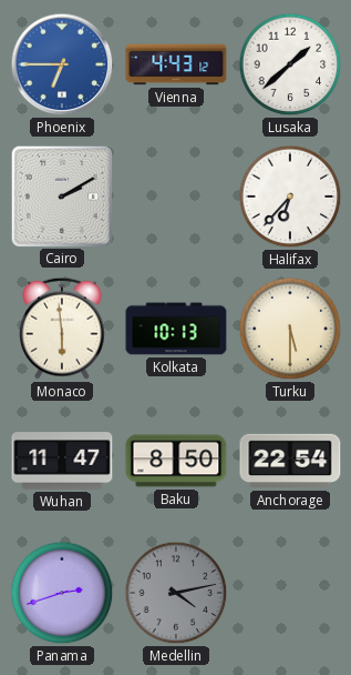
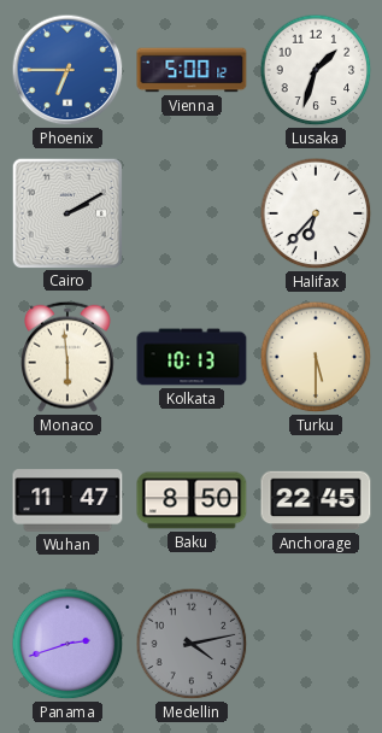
Vienna: 4:43 -> 5:00 (192, 70)
Lusaka: 1:38 -> 1:33 (316, 70)
Anchorage: 22:54 -> 22:45 (316, 500)
